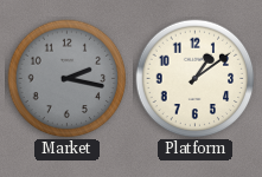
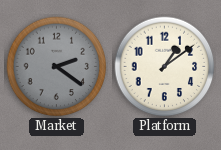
Market: 2:17 -> 2:21 (57, 67)
